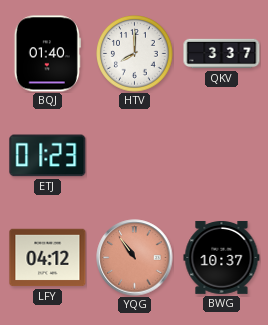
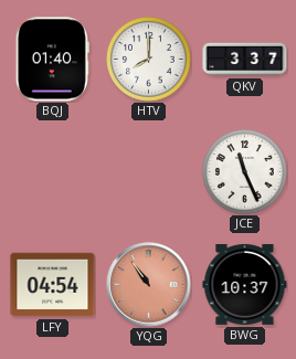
ETJ: 01:23 -> none (48, 156)
JCE: none -> 11:26 (245, 172)
LFY: 04:12 -> 04:54 (53, 285)
